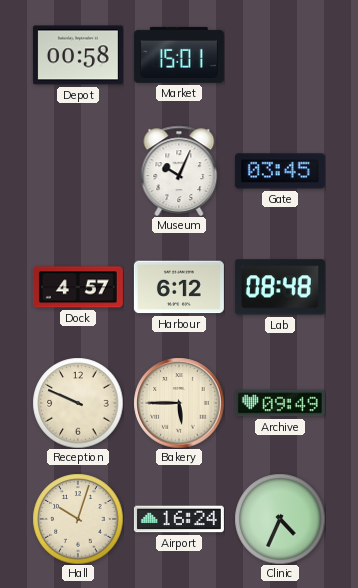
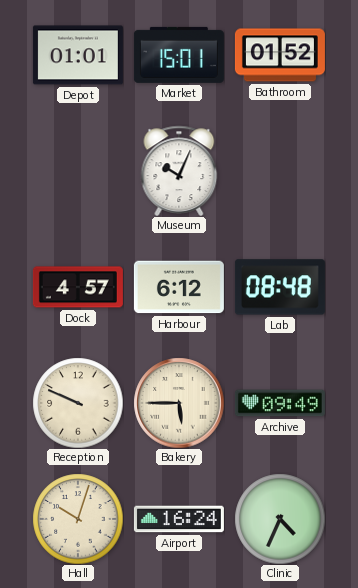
Depot: 00:58 -> 01:01 (78, 55)
Bathroom: none -> 01:52 (280, 55)
Gate: 03:45 -> none (280, 171)
